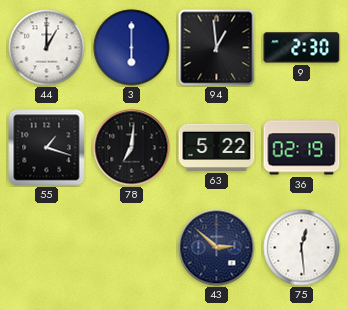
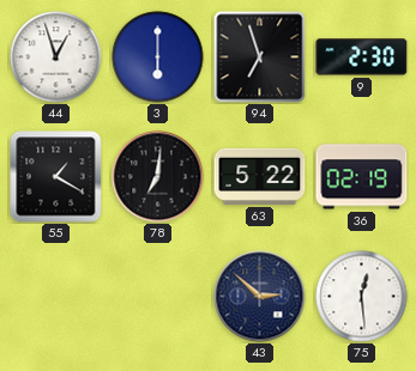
44: 1:00 -> 12:57 (56, 57)
94: 12:59 -> 6:57 (260, 57)
55: 1:18 -> 1:20 (56, 177)
